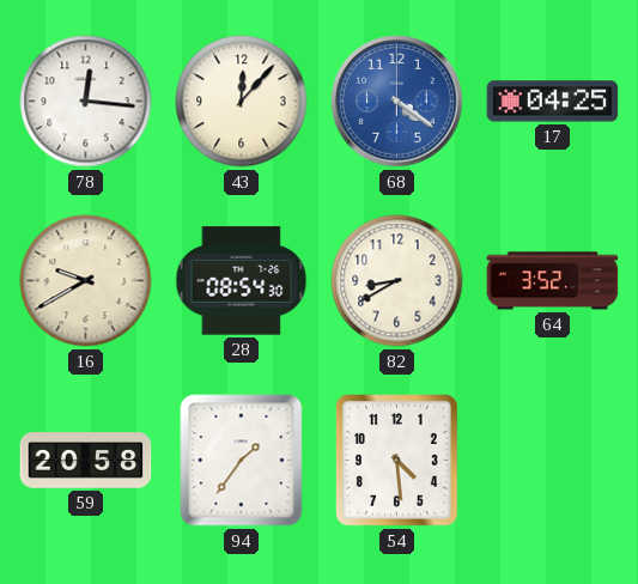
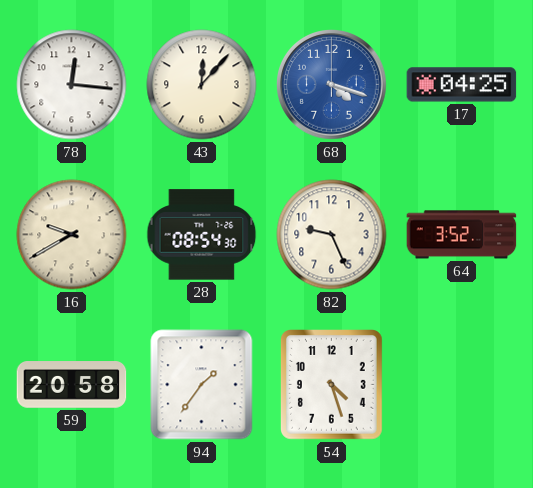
68: 4:21 -> 4:18 (332, 85)
82: 8:40 -> 9:26 (332, 235)
54: 4:29 -> 4:27 (332, 385)
